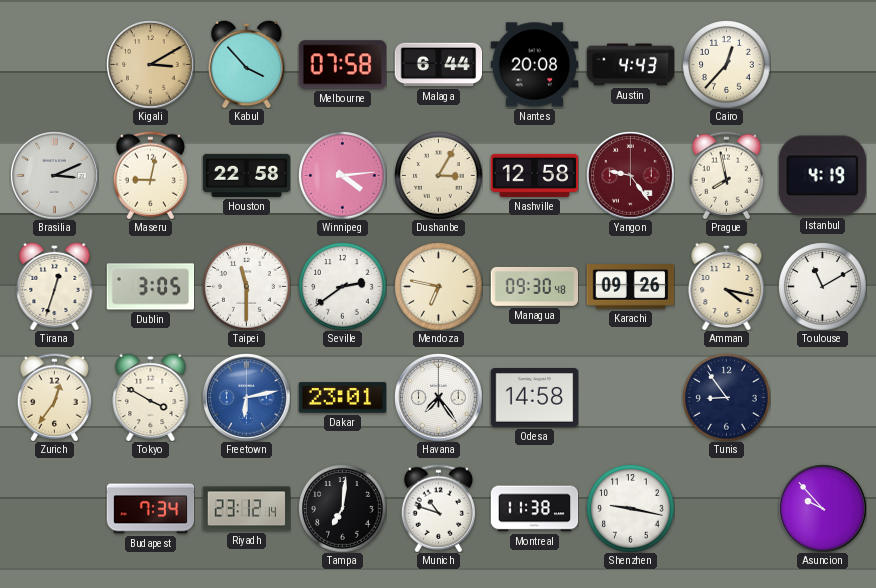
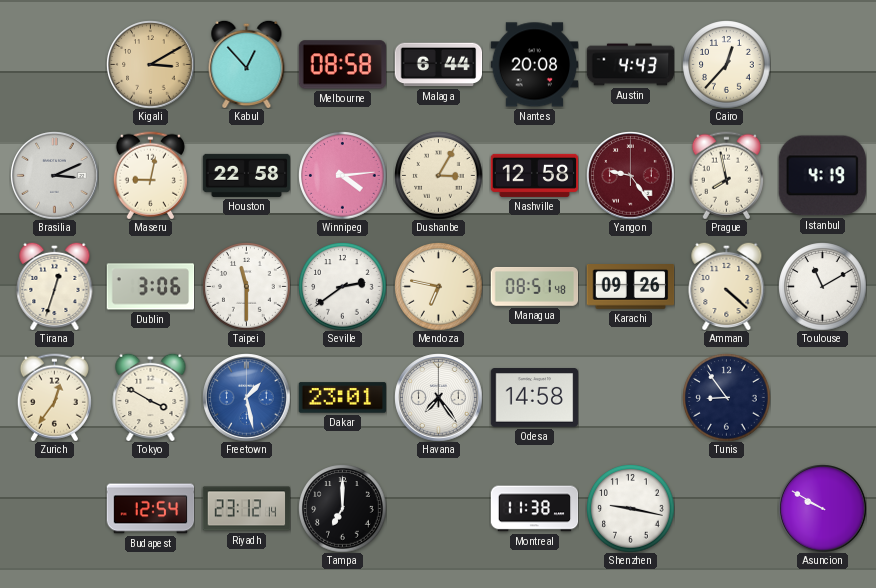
Kabul: 3:53 -> 12:53 (247, 64)
Melbourne: 07:58 -> 08:58 (342, 65)
Dublin: 3:05 -> 3:06 (150, 287)
Managua: 09:30 -> 08:51 (534, 286)
Amman: 4:17 -> 4:22 (727, 286)
Freetown: 6:13 -> 1:28 (246, 397)
Budapest: 7:34 -> 12:54 (150, 509)
Tampa: 7:01 -> 7:00 (342, 508)
Munich: 10:48 -> none (438, 508)
Asuncion: 9:53 -> 9:50 (822, 508)
